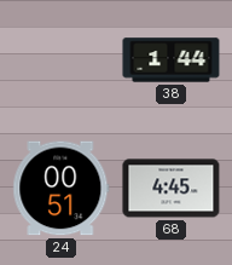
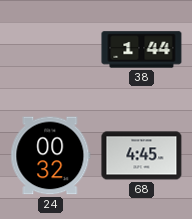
24: 00:51 -> 00:32 (51, 156)
